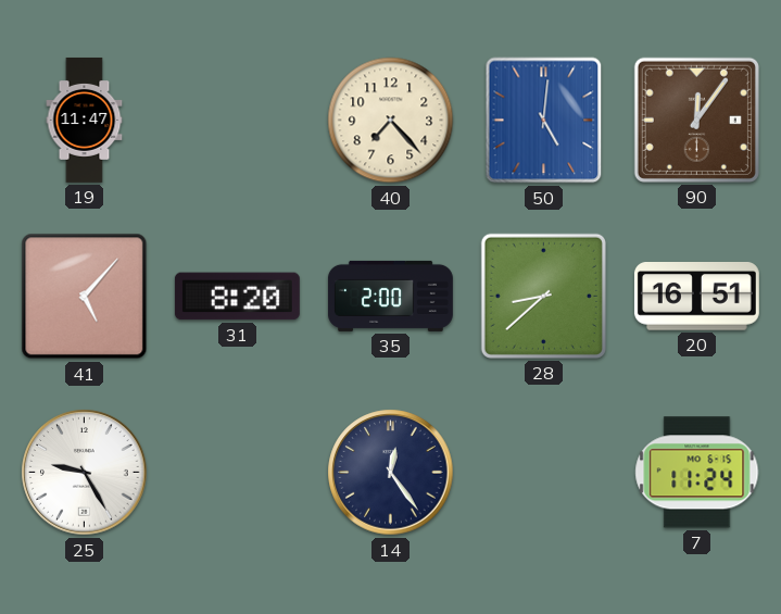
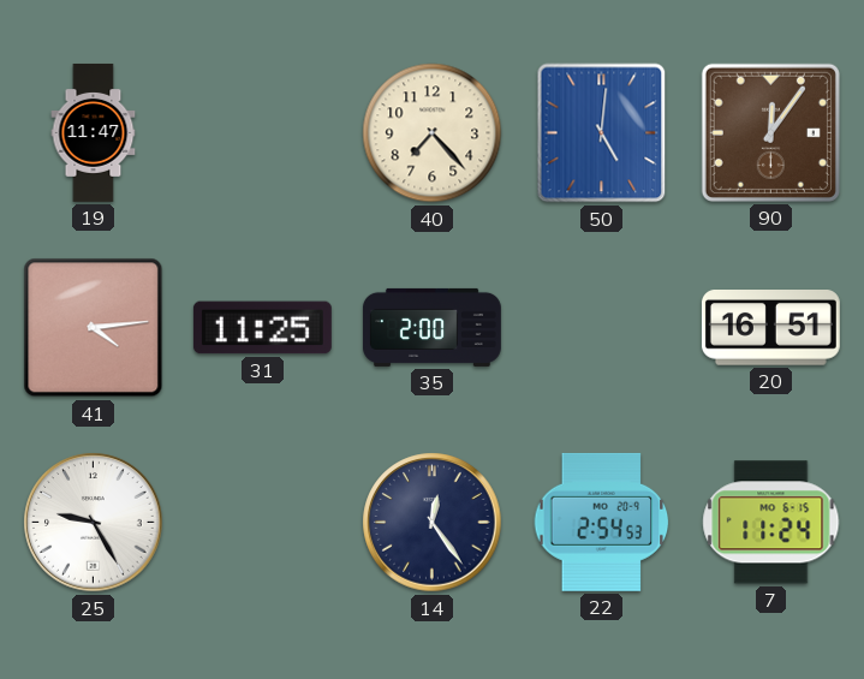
41: 5:07 -> 4:14 (94, 328)
31: 8:20 -> 11:25 (262, 328)
28: 8:38 -> none (543, 296)
22: none -> 2:54 (602, 522)
